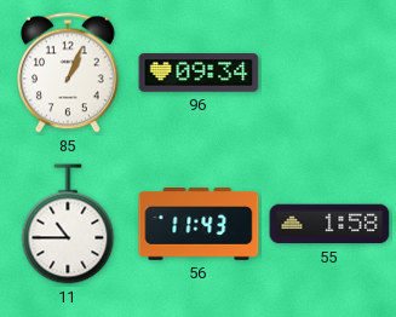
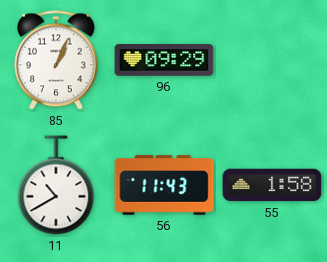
96: 09:34 -> 09:29 (164, 60)
11: 10:45 -> 10:40 (56, 185)
